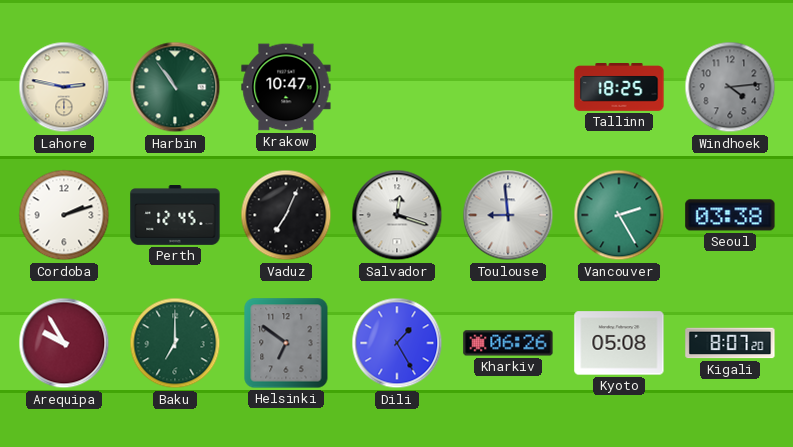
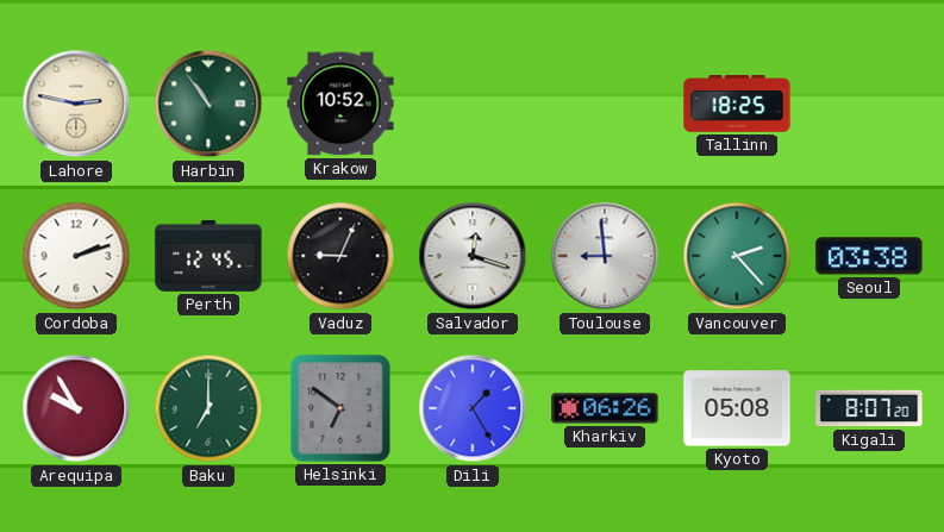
Krakow: 10:47 -> 10:52 (340, 104)
Windhoek: 4:14 -> none (730, 87)
Vaduz: 7:04 -> 9:04 (340, 256)
Vancouver: 2:25 -> 2:23 (737, 256)
